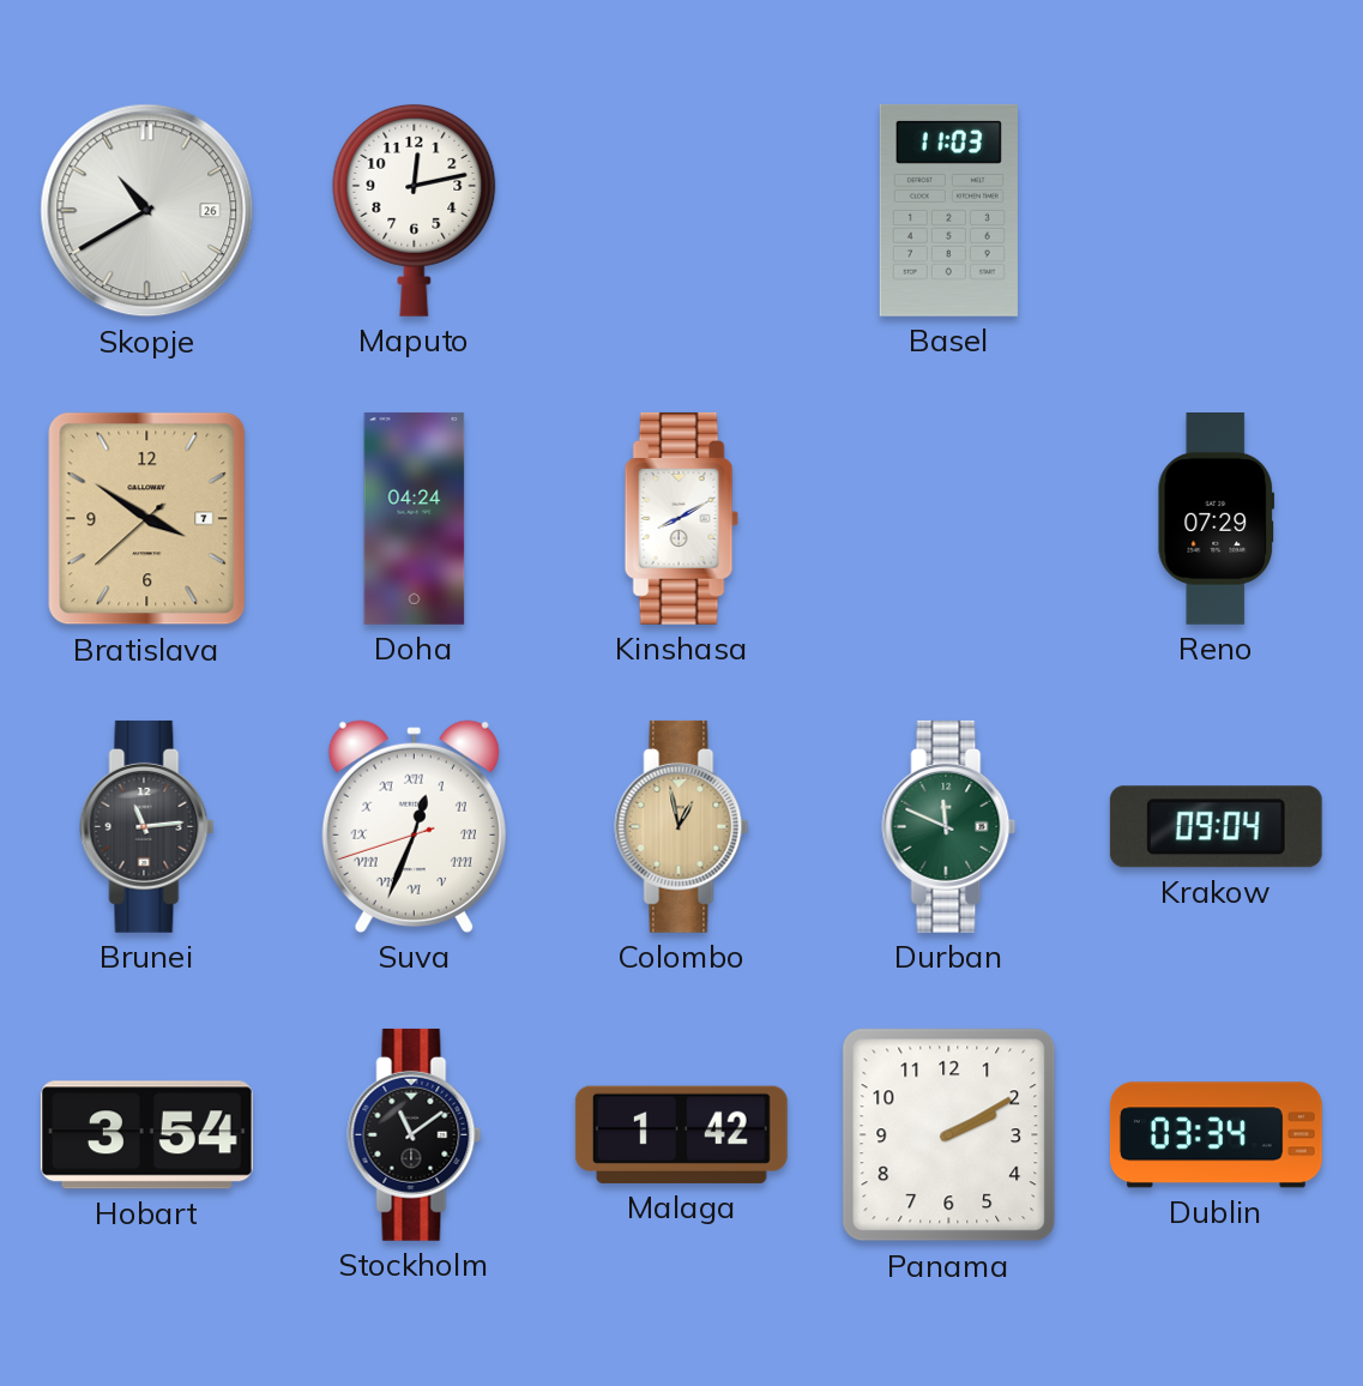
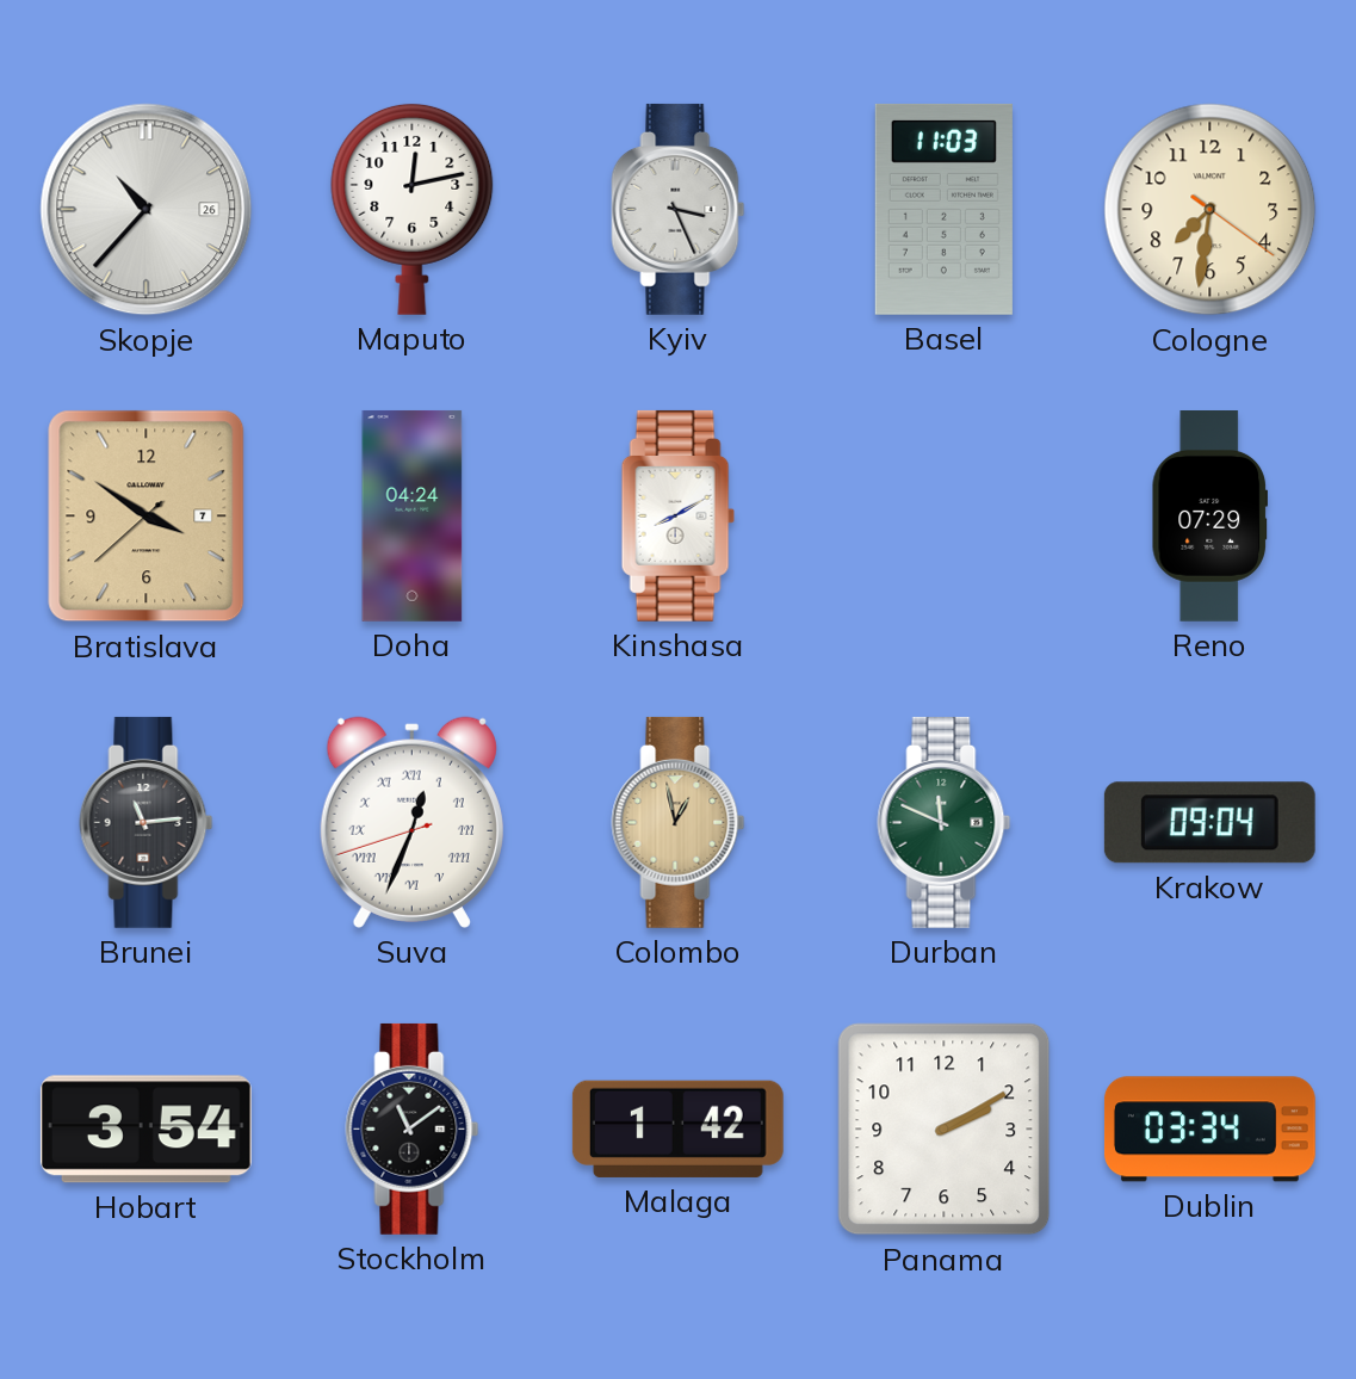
Skopje: 10:40 -> 10:37 (147, 210)
Kyiv: none -> 3:26 (679, 209)
Cologne: none -> 7:31 (1211, 210)
